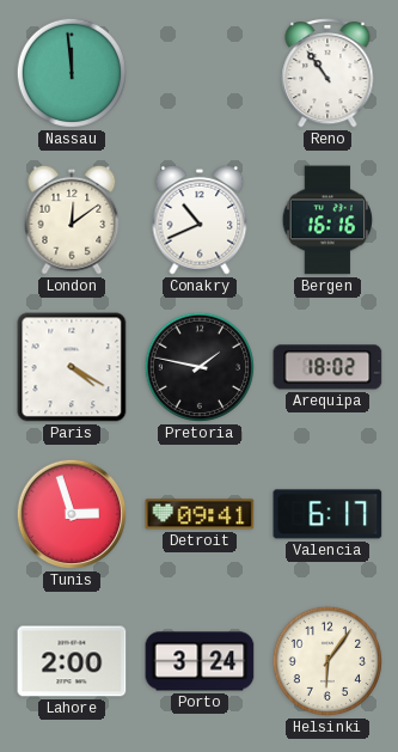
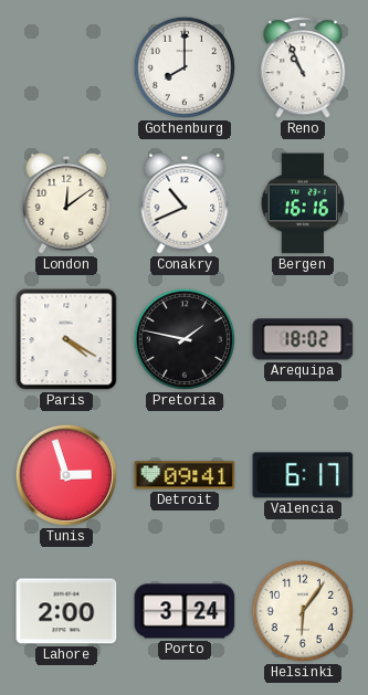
Nassau: 11:59 -> none (72, 73)
Gothenburg: none -> 8:00 (185, 67)
Reno: 10:54 -> 10:56 (303, 67)
